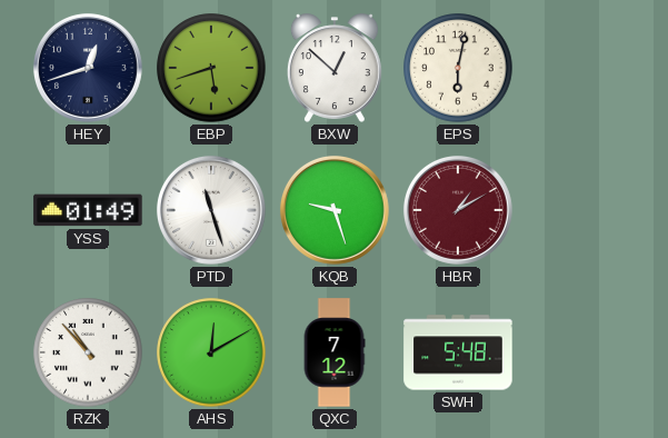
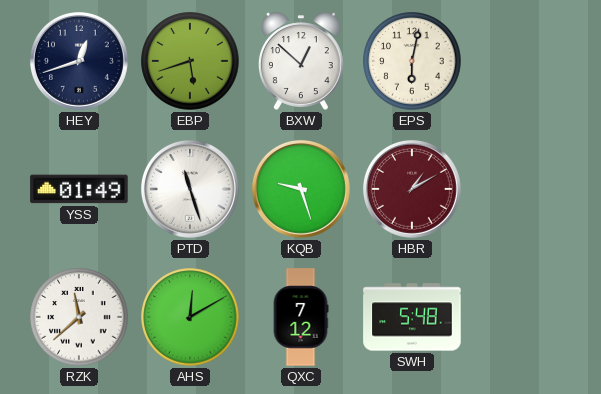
RZK: 10:53 -> 11:38 (79, 317)
